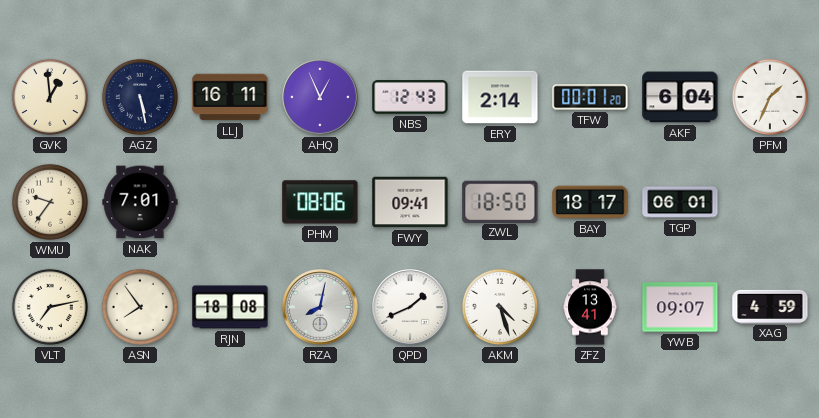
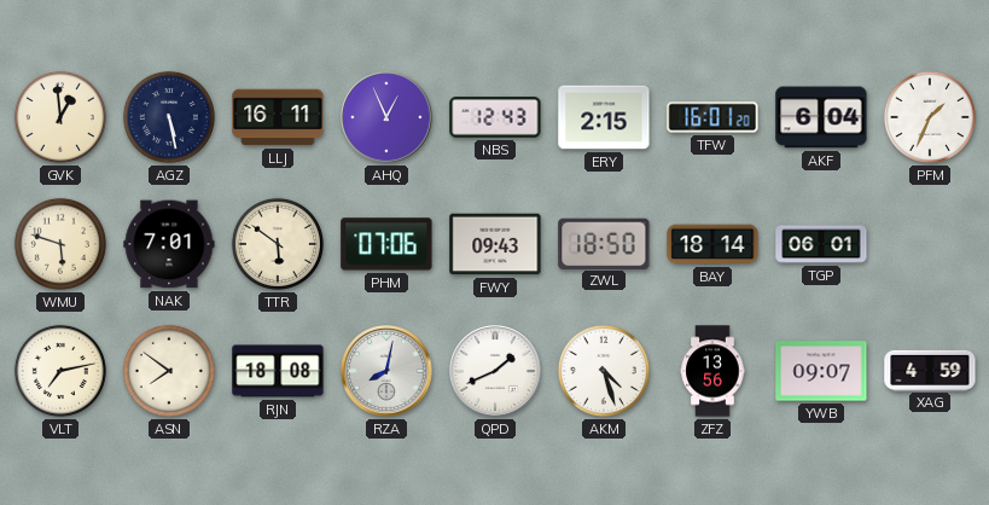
ERY: 2:14 -> 2:15 (604, 117)
TFW: 00:01 -> 16:01 (712, 117)
WMU: 9:36 -> 5:48 (60, 244)
TTR: none -> 5:51 (278, 244)
PHM: 08:06 -> 07:06 (386, 244)
FWY: 09:41 -> 09:43 (495, 244)
BAY: 18:17 -> 18:14 (712, 244)
ASN: 7:54 -> 7:51 (169, 371)
ZFZ: 13:41 -> 13:56 (712, 371)
